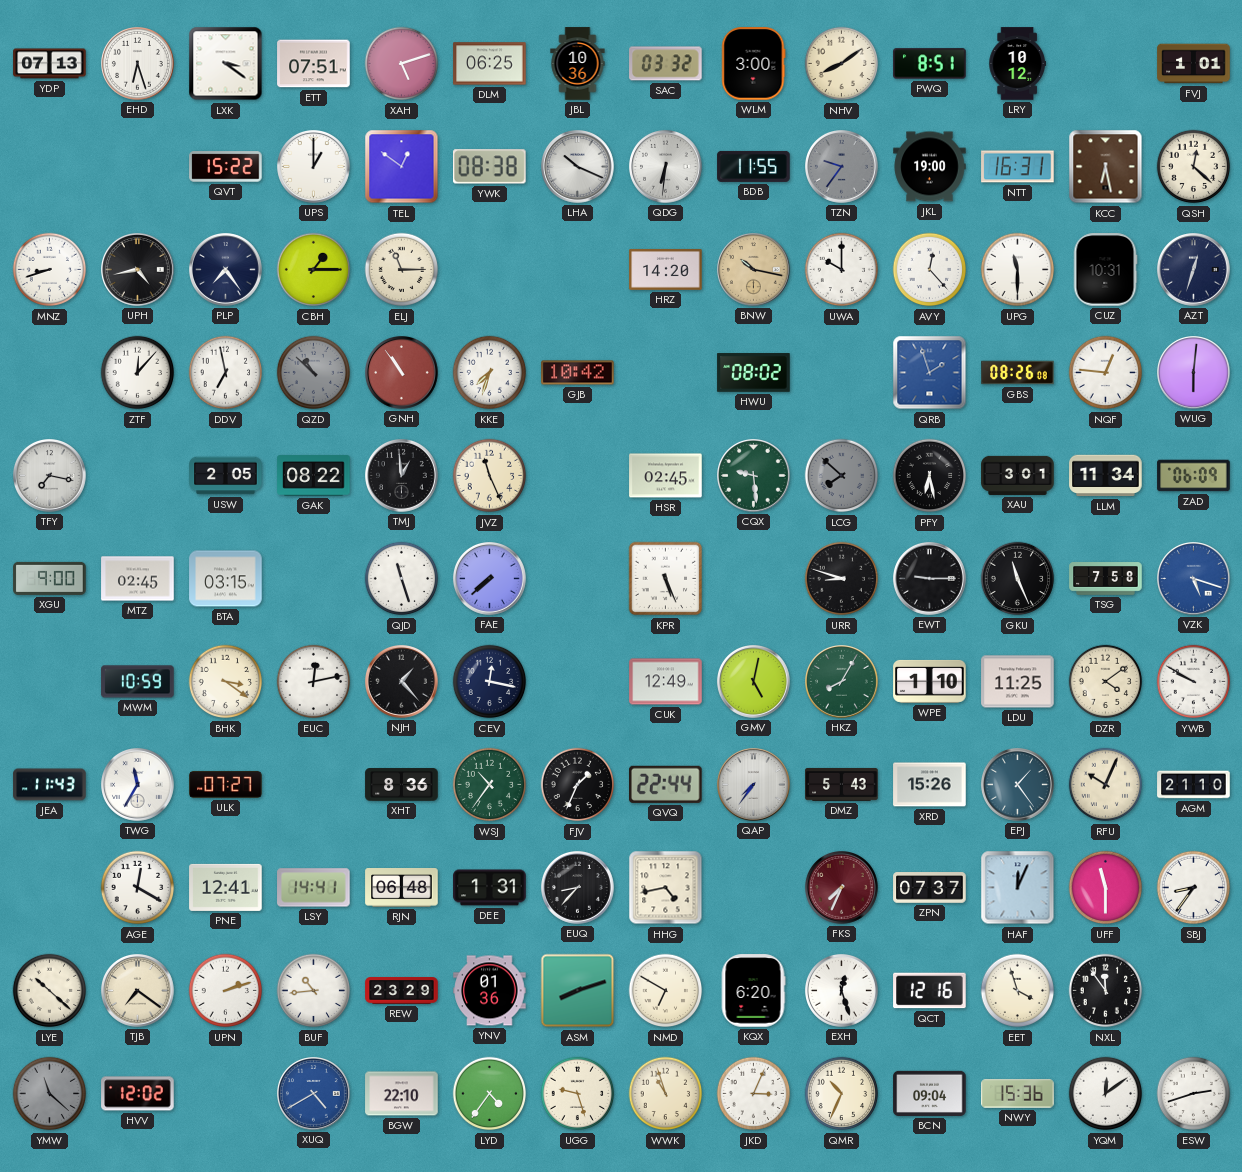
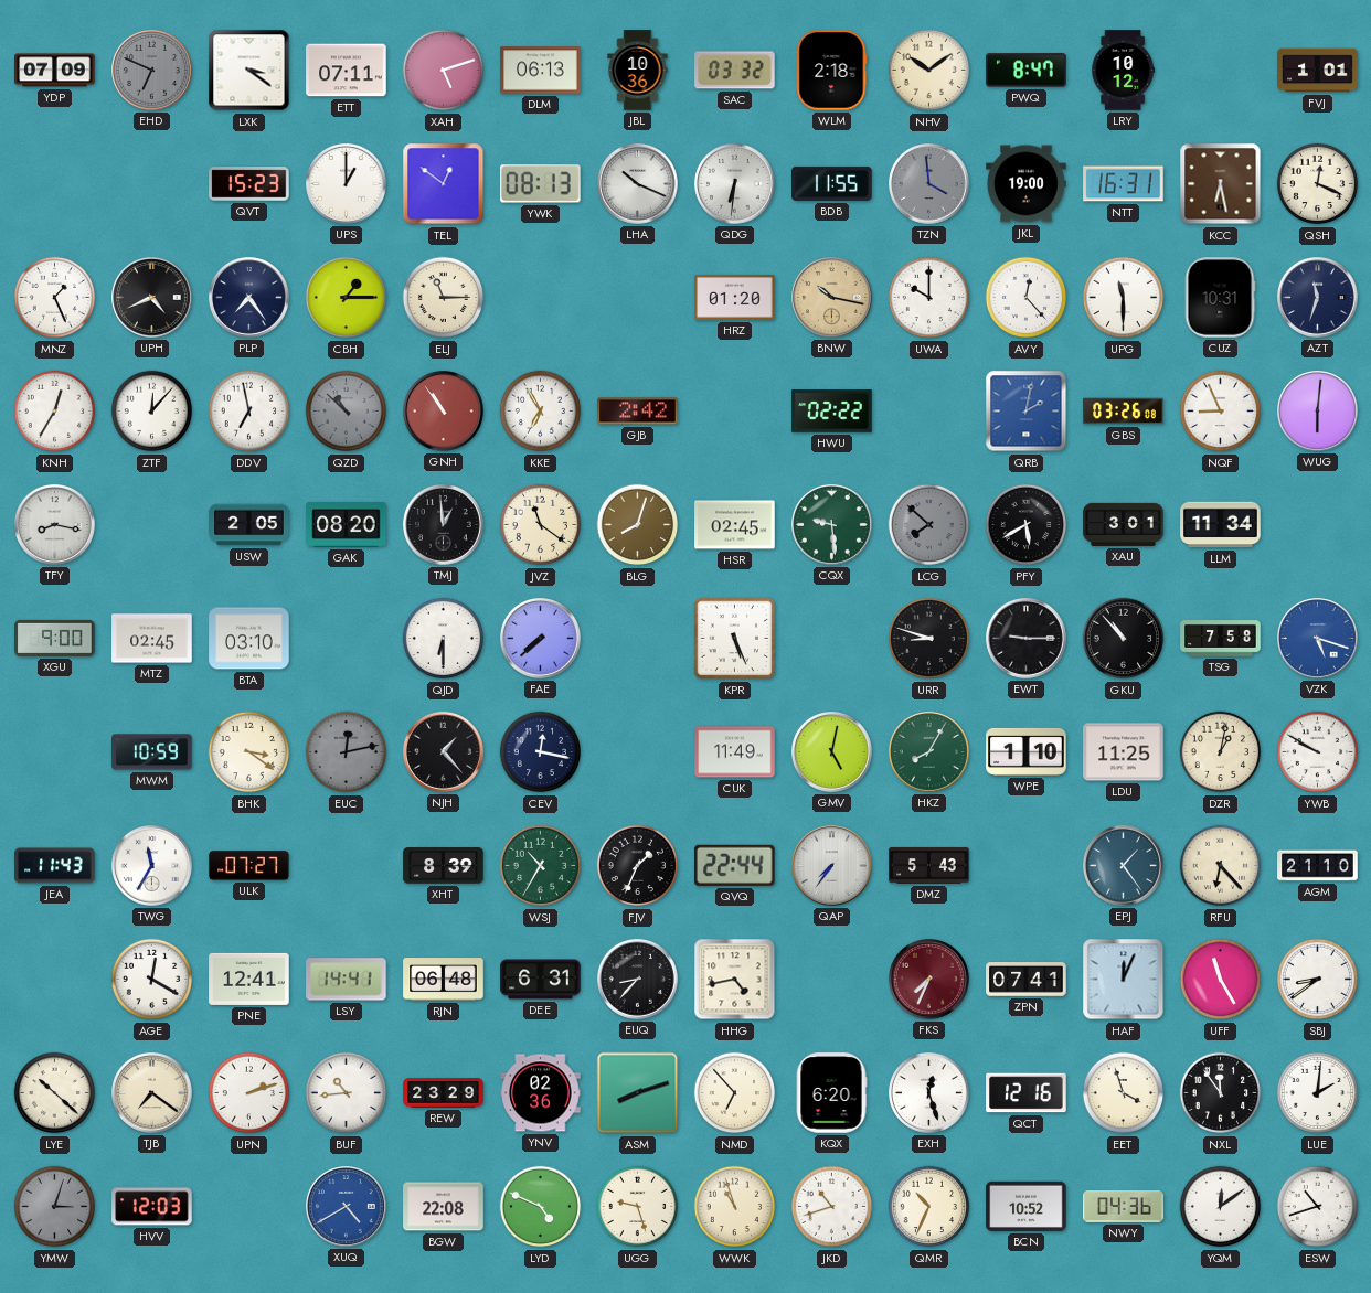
YDP: 07:13 -> 07:09 (55, 71)
EHD: 6:27 -> 6:49 (152, 71)
EHD dial: white -> grey (152, 71)
ETT: 07:51 -> 07:11 (347, 71)
DLM: 06:25 -> 06:13 (541, 71)
WLM: 3:00 -> 2:18 (832, 71)
NHV: 8:09 -> 10:09 (929, 71)
PWQ: 8:51 -> 8:47 (1027, 71)
QVT: 15:22 -> 15:23 (249, 184)
YWK: 08:38 -> 08:13 (541, 184)
TZN: 9:36 -> 3:59 (929, 184)
QSH: 12:22 -> 12:19 (1318, 184)
MNZ: 8:42 -> 1:26 (55, 298)
UPH: 4:43 -> 4:41 (152, 298)
HRZ: 14:20 -> 01:20 (735, 298)
AZT: 12:33 -> 11:33 (1318, 298)
KNH: none -> 12:35 (55, 412)
KKE: 7:33 -> 6:55 (541, 412)
GJB: 10:42 -> 2:42 (638, 412)
HWU: 08:02 -> 02:22 (832, 412)
QRB: 1:57 -> 2:02 (1027, 412)
GBS: 08:26 -> 03:26 (1124, 412)
NQF: 12:46 -> 8:56 (1221, 412)
TFY: 7:17 -> 8:17 (55, 525)
GAK: 08:22 -> 08:20 (347, 525)
JVZ: 11:26 -> 11:21 (541, 525)
BLG: none -> 8:03 (638, 525)
PFY: 6:28 -> 5:40 (1027, 525)
ZAD: 06:09 -> none (1194, 476)
BTA: 03:15 -> 03:10 (249, 639)
QJD: 11:27 -> 6:30 (444, 639)
GKU: 11:26 -> 10:53 (1124, 639)
EUC dial: white -> grey (347, 752)
CUK: 12:49 -> 11:49 (735, 752)
DZR: 4:09 -> 1:02 (1221, 752)
XHT: 8:36 -> 8:39 (444, 866)
WSJ: 10:36 -> 10:35 (541, 866)
XRD: 15:26 -> none (930, 785)
RFU: 10:04 -> 6:23 (1221, 866)
DEE: 1:31 -> 6:31 (541, 980)
ZPN: 07:37 -> 07:41 (1027, 980)
UFF: 11:30 -> 11:25 (1221, 980)
SBJ: 8:36 -> 8:39 (1318, 980)
YNV: 01:36 -> 02:36 (541, 1093)
NMD: 6:50 -> 6:53 (735, 1093)
LUE: none -> 2:01 (1318, 1093)
YMW: 11:22 -> 3:03 (55, 1207)
HVV: 12:02 -> 12:03 (152, 1207)
BGW: 22:10 -> 22:08 (444, 1207)
LYD: 4:36 -> 4:49 (541, 1207)
JKD: 3:04 -> 10:42 (832, 1207)
BCN: 09:04 -> 10:52 (1027, 1206)
NWY: 15:36 -> 04:36 (1124, 1207)
ESW: 2:42 -> 10:42 (1318, 1207)
